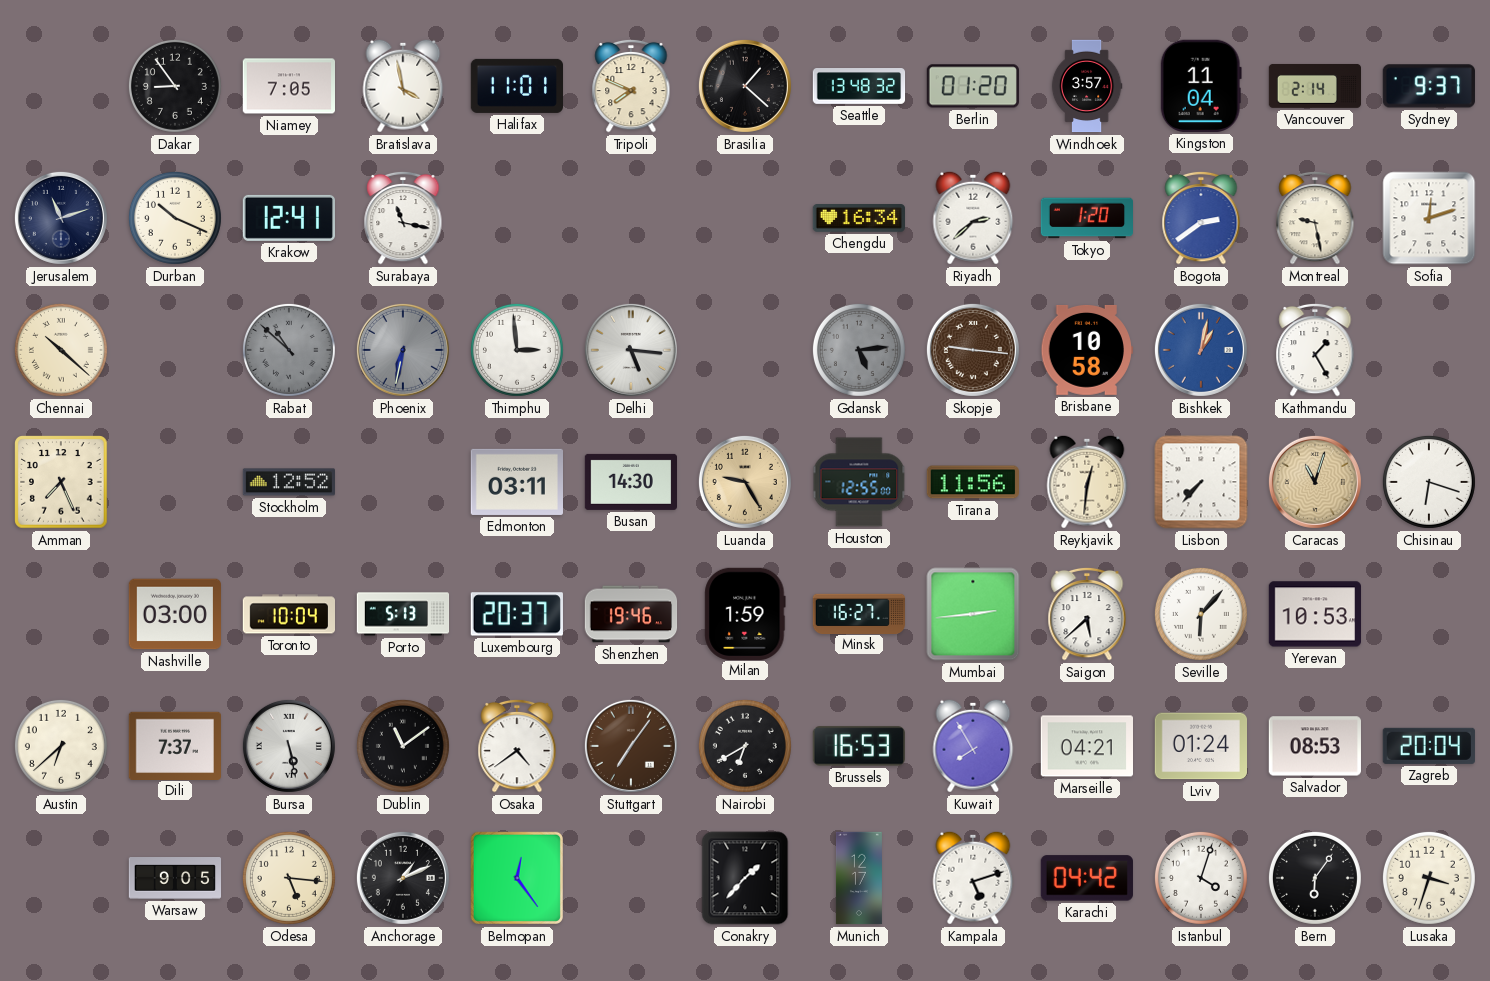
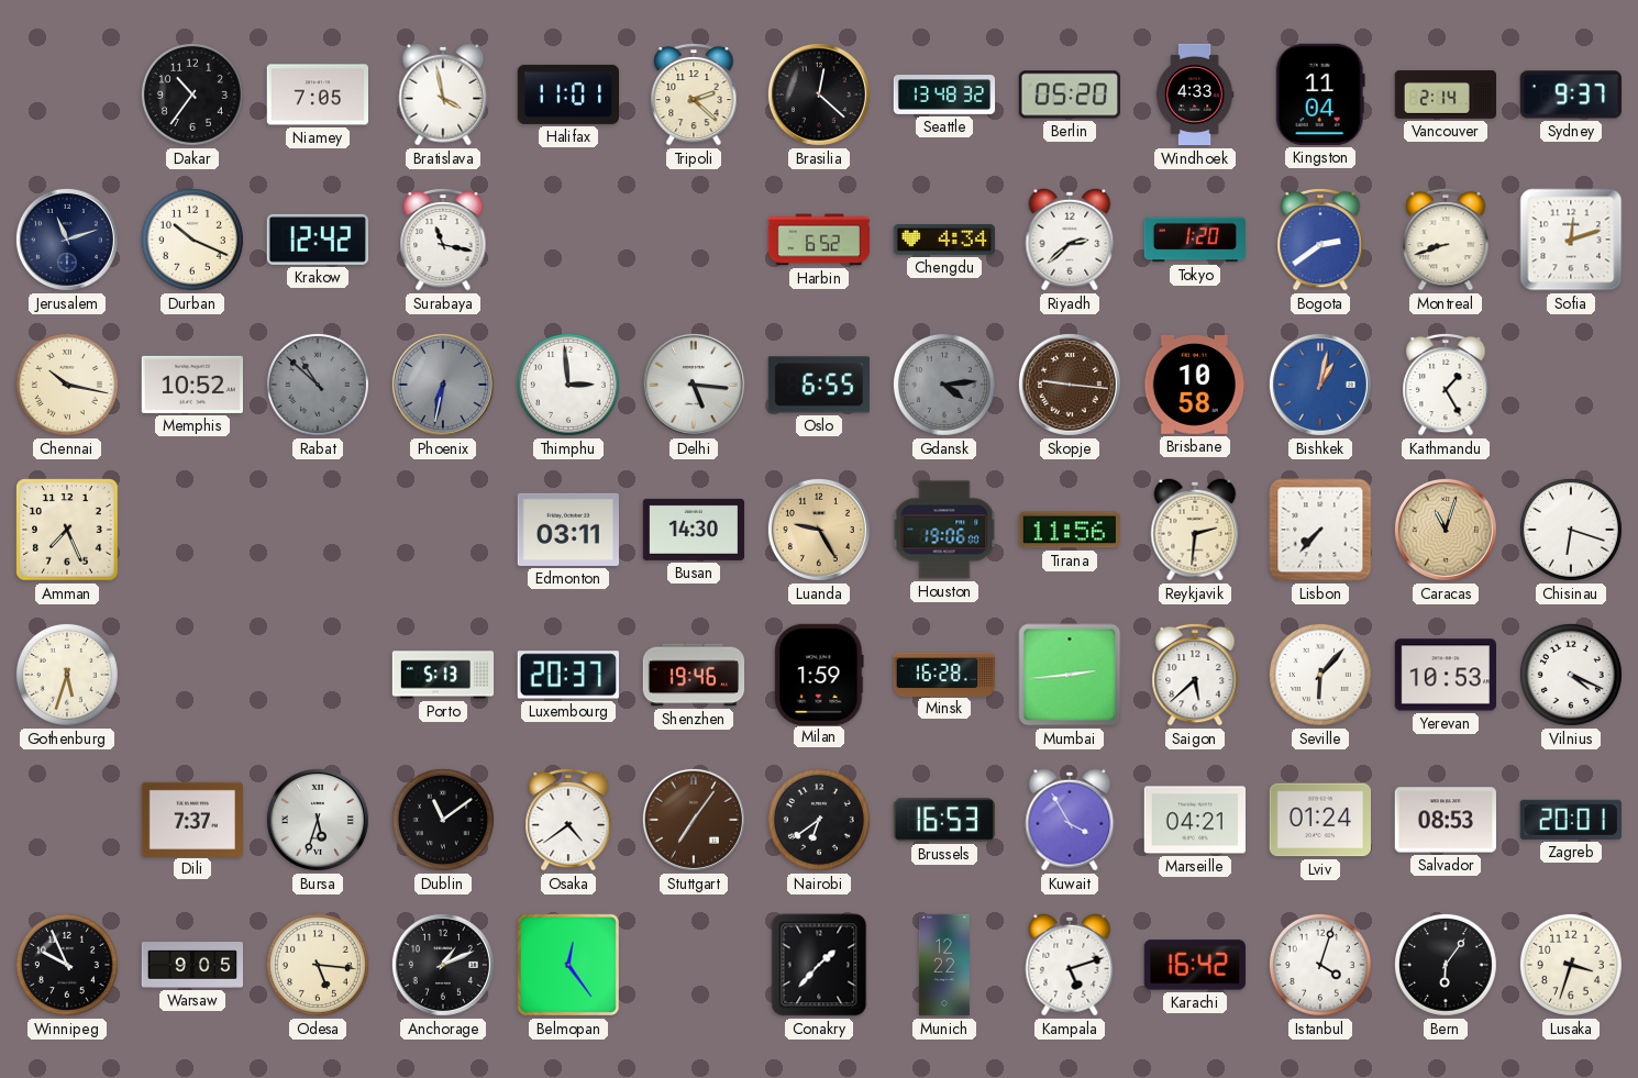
Dakar: 8:54 -> 10:36 (192, 95)
Tripoli: 7:49 -> 2:22 (694, 95)
Brasilia: 1:22 -> 12:22 (819, 95)
Berlin: 01:20 -> 05:20 (1070, 95)
Windhoek: 3:57 -> 4:33 (1195, 95)
Krakow: 12:41 -> 12:42 (317, 240)
Harbin: none -> 6:52 (819, 240)
Chengdu: 16:34 -> 4:34 (943, 241)
Montreal: 9:28 -> 8:42 (1446, 240)
Chennai: 10:22 -> 10:17 (67, 385)
Memphis: none -> 10:52 (191, 385)
Oslo: none -> 6:55 (819, 385)
Gdansk: 5:14 -> 4:14 (944, 385)
Stockholm: 12:52 -> none (288, 482)
Houston: 12:55 -> 19:06 (944, 530)
Reykjavik: 12:31 -> 2:31 (1195, 530)
Gothenburg: none -> 5:33 (67, 675)
Nashville: 03:00 -> none (174, 614)
Toronto: 10:04 -> none (288, 614)
Minsk: 16:27 -> 16:28 (943, 674)
Vilnius: none -> 4:19 (1571, 675)
Austin: 6:38 -> none (61, 746)
Bursa: 5:28 -> 5:33 (318, 820)
Nairobi: 6:40 -> 6:39 (819, 820)
Kuwait: 7:55 -> 3:55 (1070, 820)
Zagreb: 20:04 -> 20:01 (1571, 820)
Winnipeg: none -> 9:56 (67, 965)
Munich: 12:17 -> 12:22 (944, 965)
Karachi: 04:42 -> 16:42 (1195, 965)
